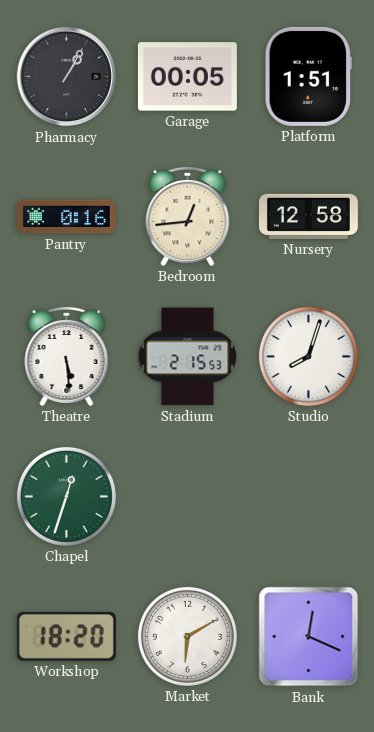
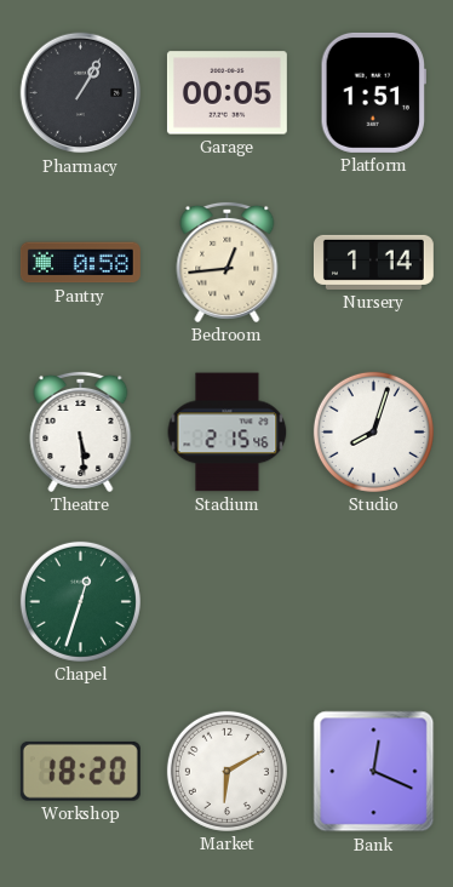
Pantry: 0:16 -> 0:58 (80, 263)
Nursery: 12:58 -> 1:14 (373, 262)
Stadium: 2:15:53 -> 2:15:46 (228, 433)
